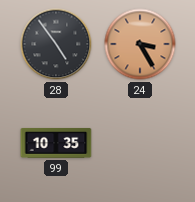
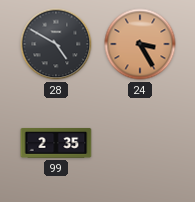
28: 4:54 -> 4:50 (56, 44)
99: 10:35 -> 2:35 (56, 143)
